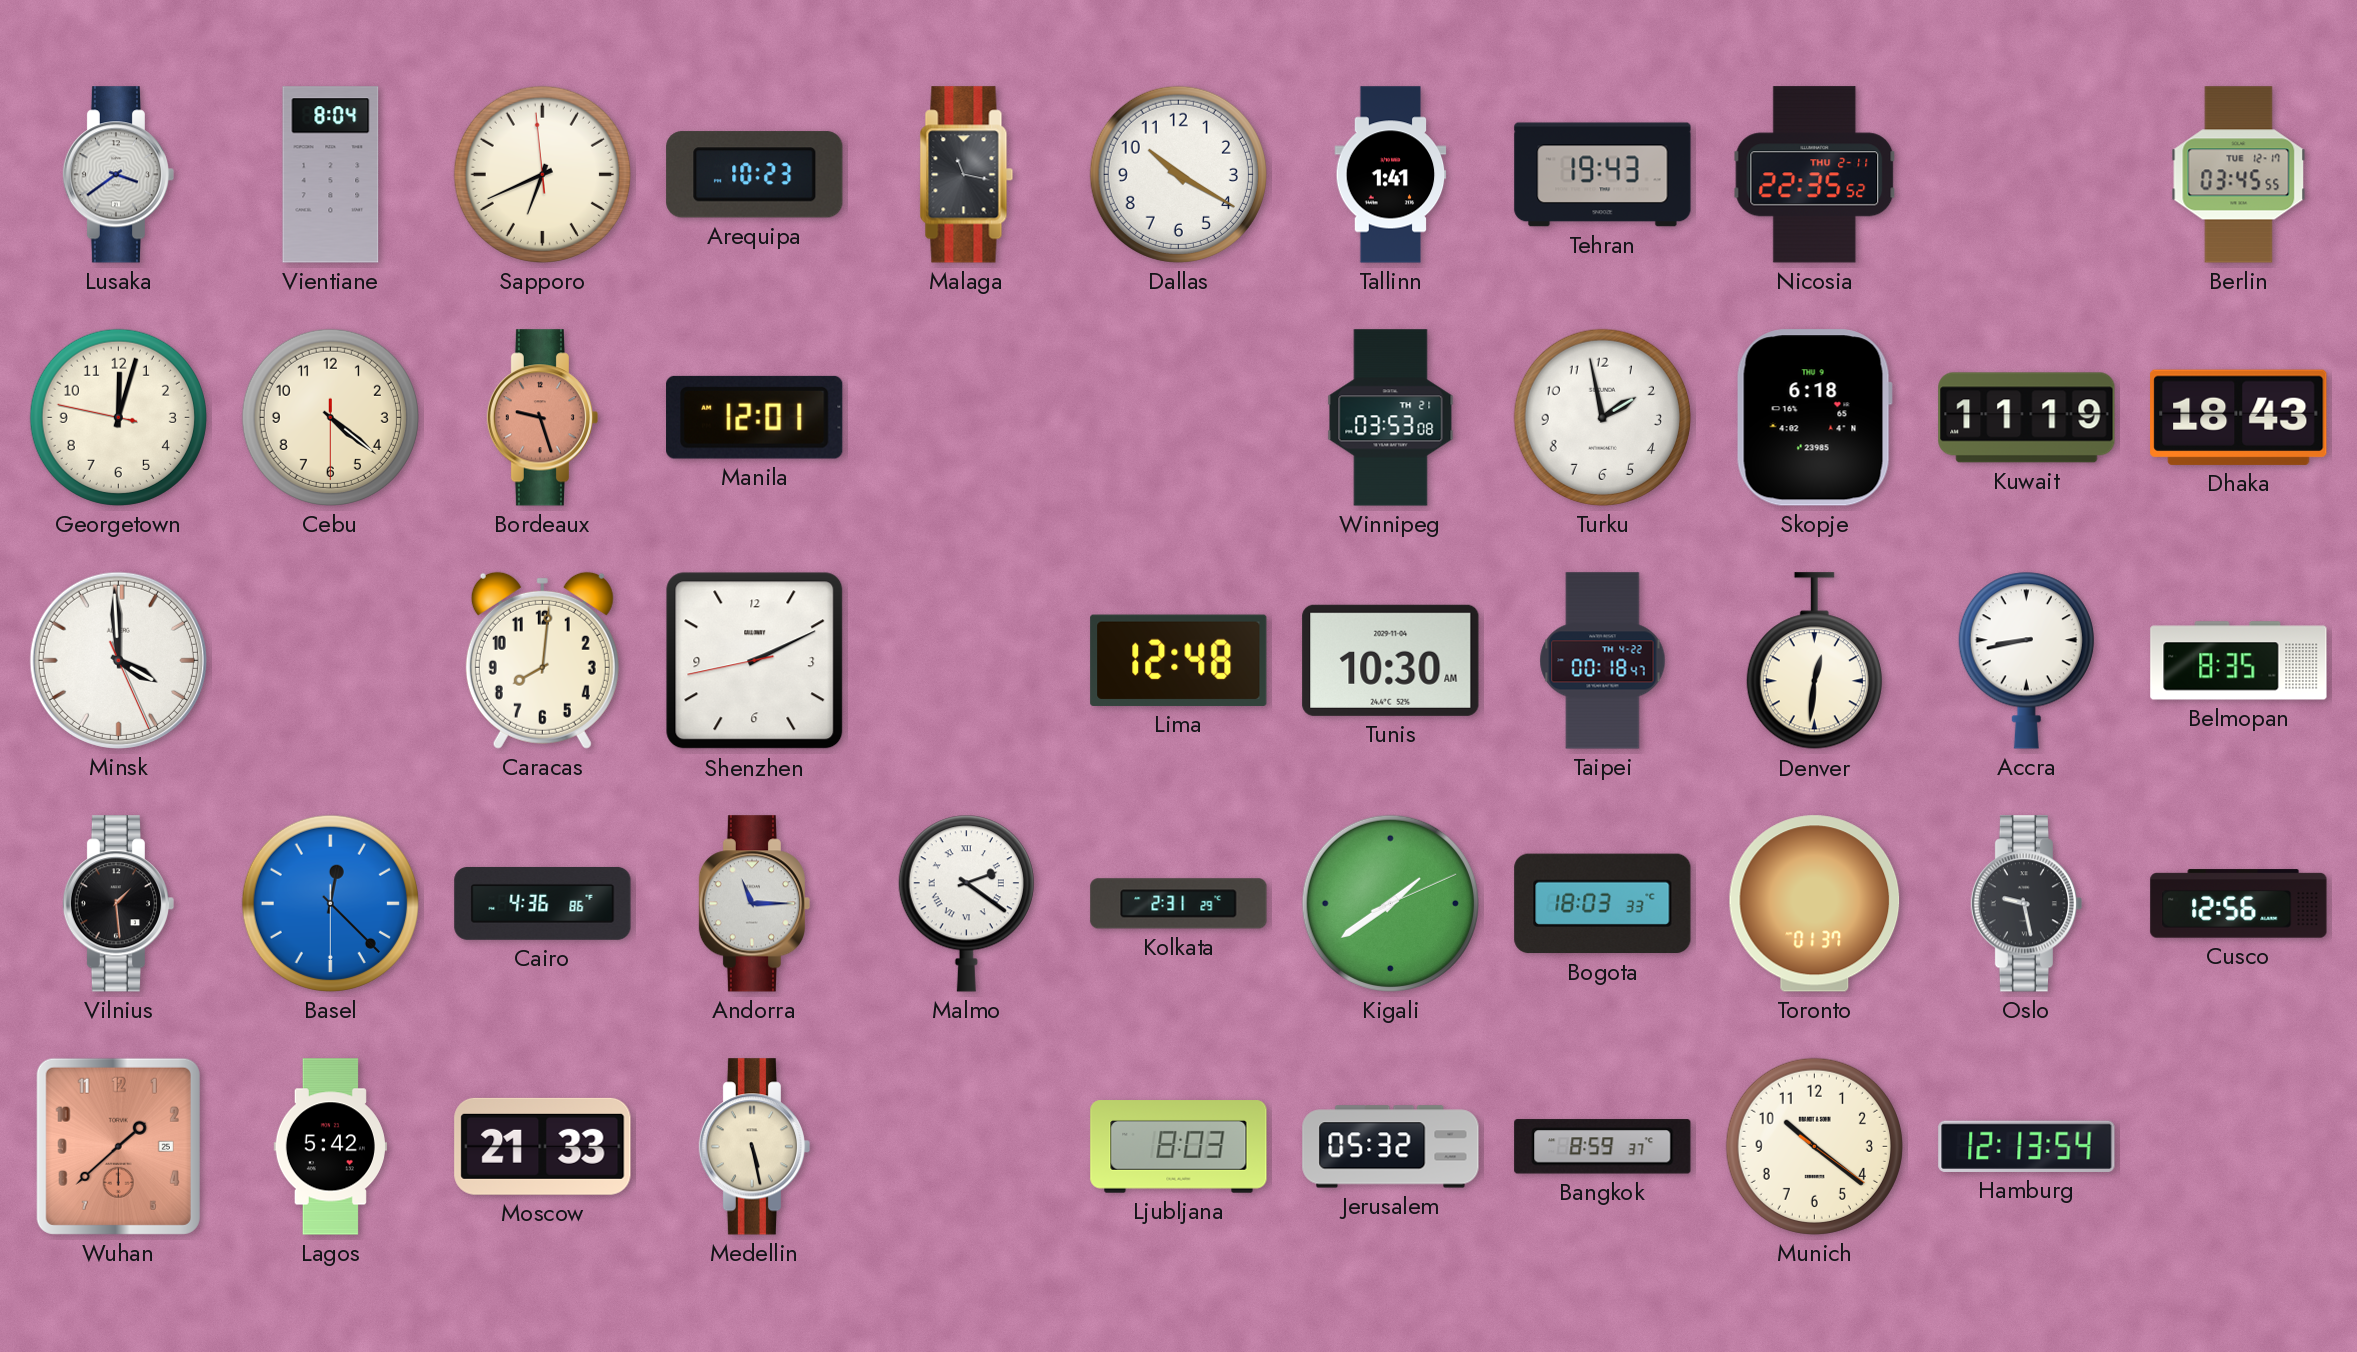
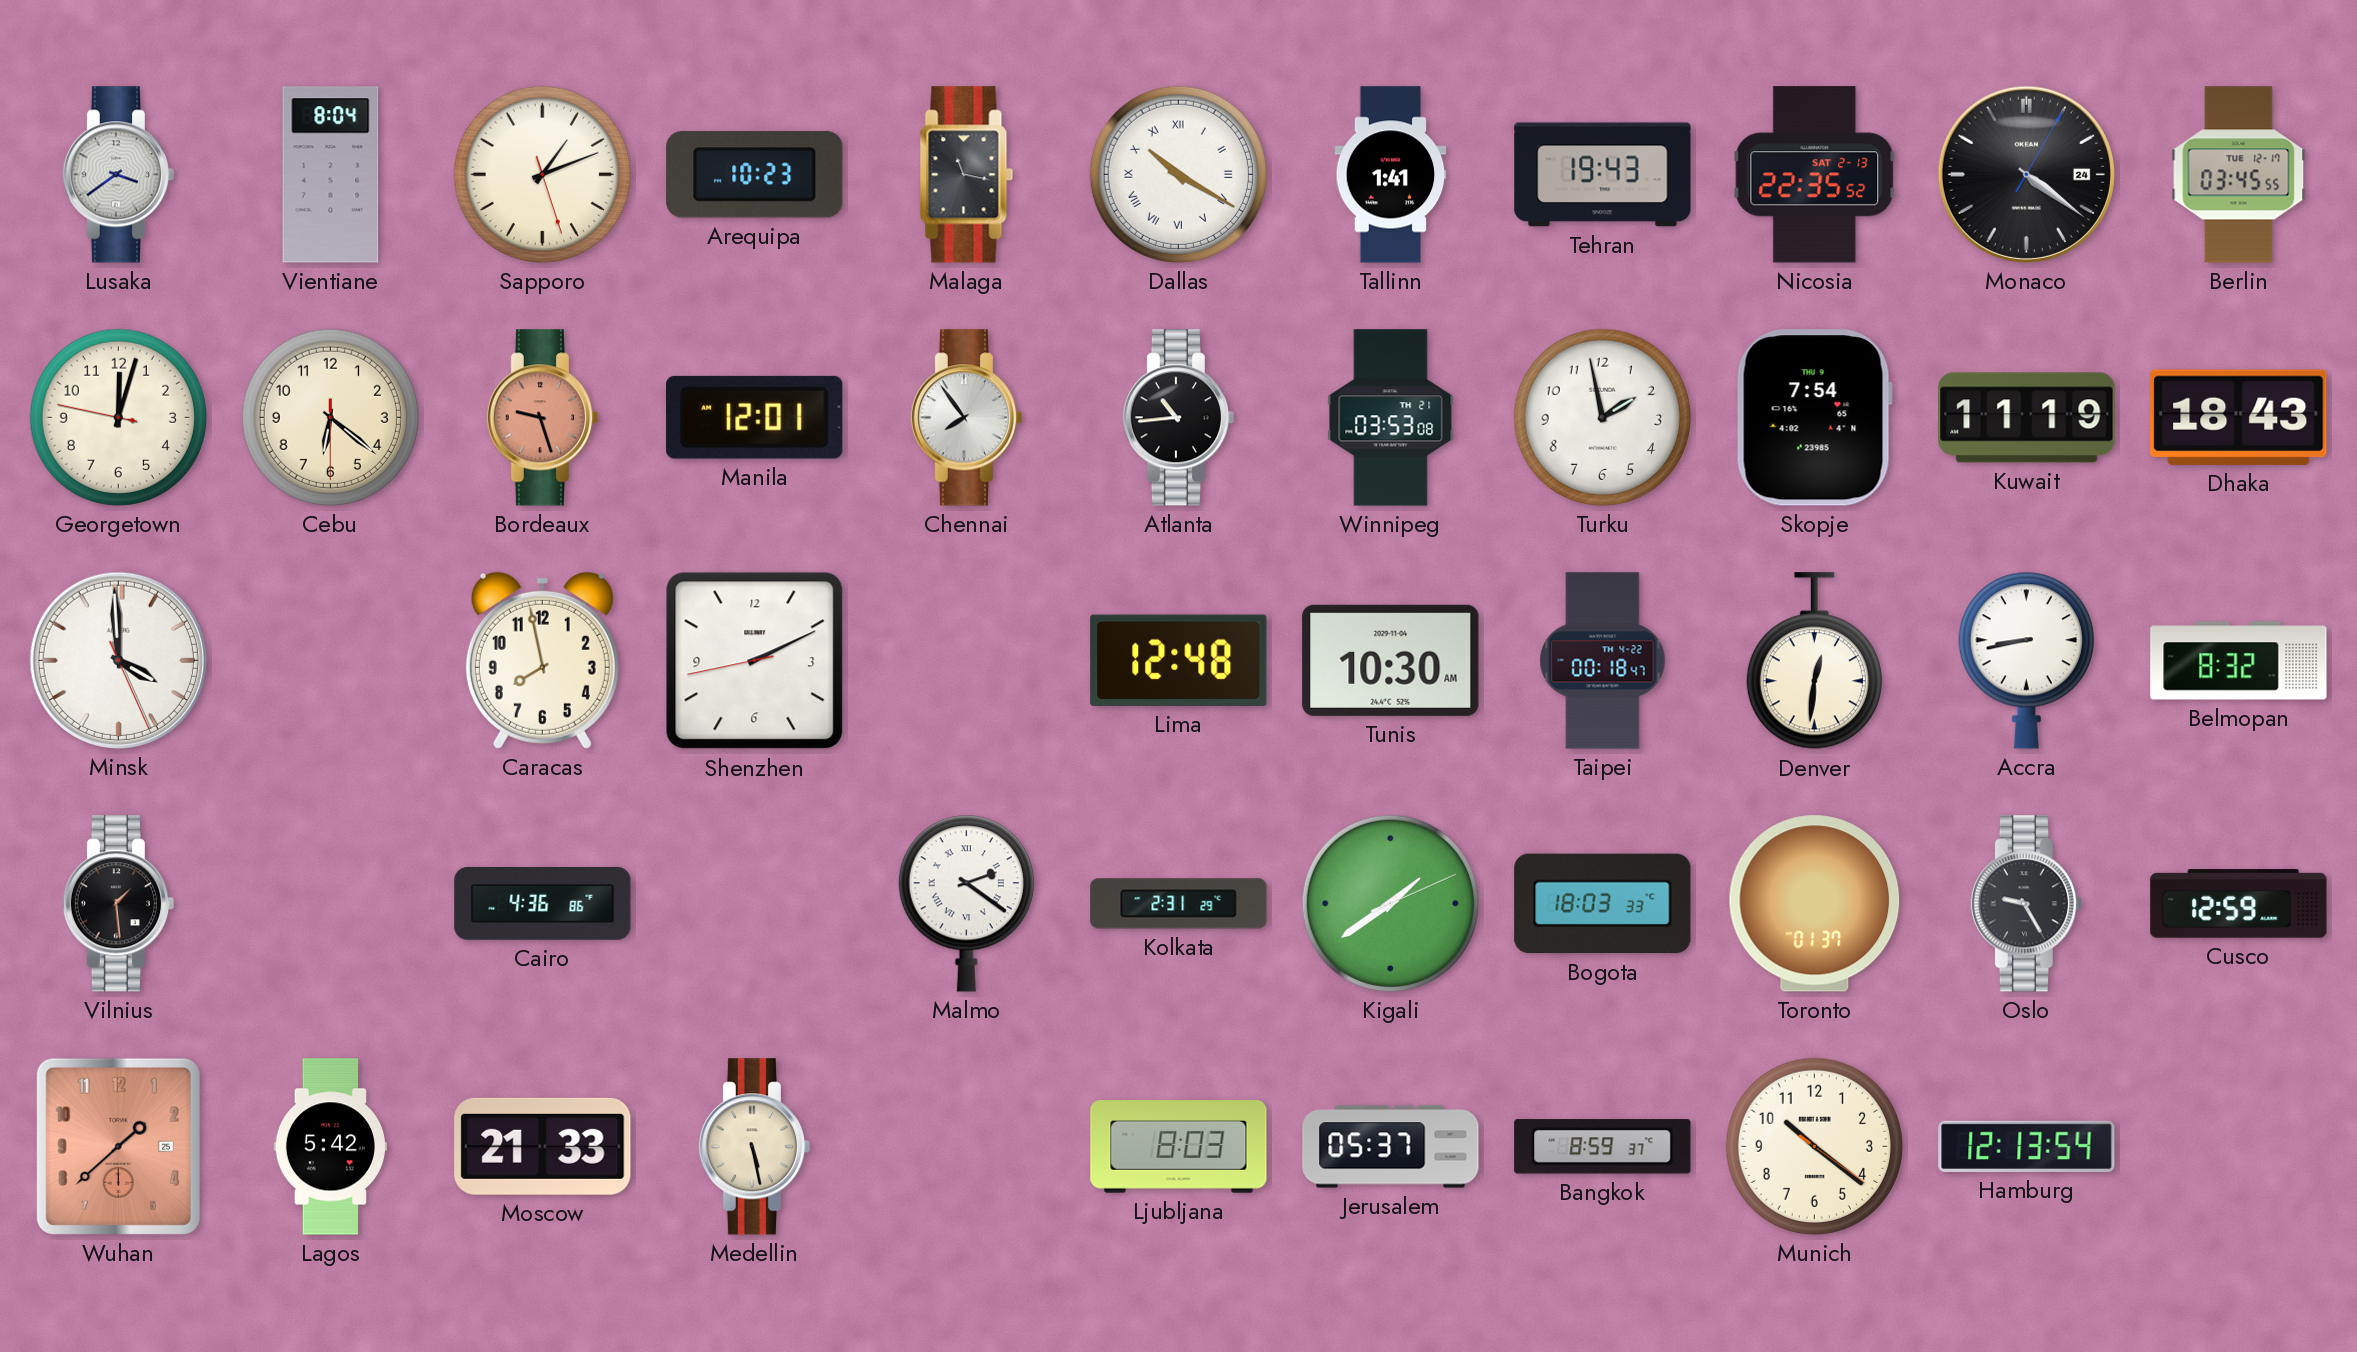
Sapporo: 6:40 -> 1:11 (542, 174)
Dallas numerals: Arabic -> Roman (1178, 174)
Nicosia date: THU 2-11 -> SAT 2-13 (1815, 175)
Monaco: none -> 4:21 (2026, 174)
Cebu: 4:21 -> 6:21 (330, 417)
Chennai: none -> 7:54 (967, 418)
Atlanta: none -> 10:44 (1179, 418)
Skopje: 6:18 -> 7:54 (1814, 418)
Caracas: 8:01 -> 7:58 (542, 660)
Belmopan: 8:35 -> 8:32 (2239, 661)
Basel: 12:22 -> none (330, 903)
Andorra: 11:15 -> none (755, 904)
Oslo: 9:28 -> 9:25 (2027, 904)
Cusco: 12:56 -> 12:59 (2239, 904)
Jerusalem: 05:32 -> 05:37 (1391, 1147)
